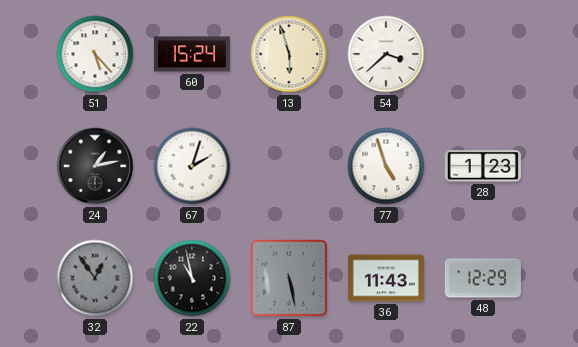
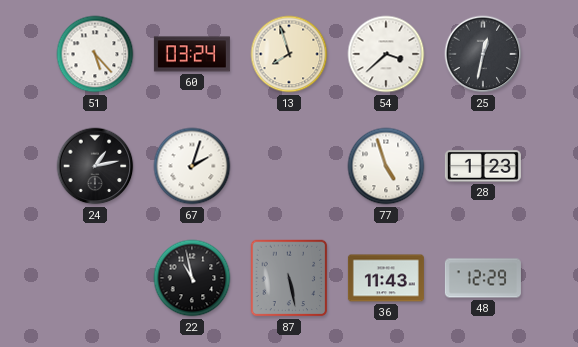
60: 15:24 -> 03:24 (192, 54)
13: 5:57 -> 7:57 (289, 54)
25: none -> 12:32 (483, 54)
32: 12:54 -> none (95, 278)
